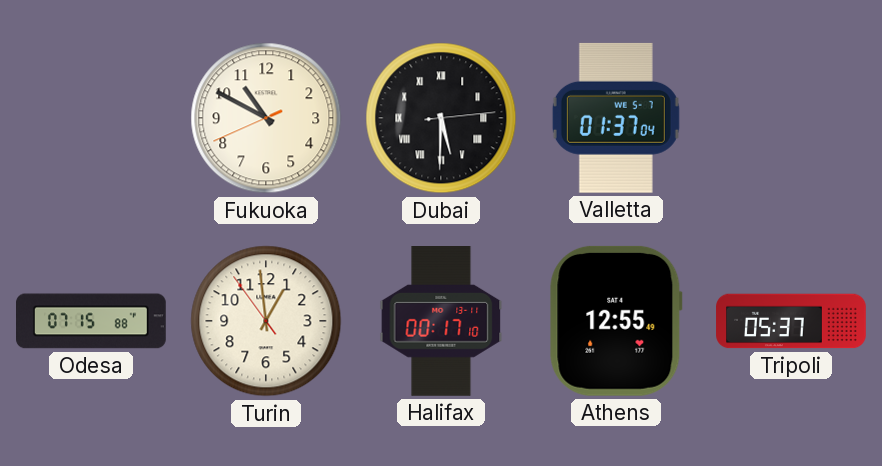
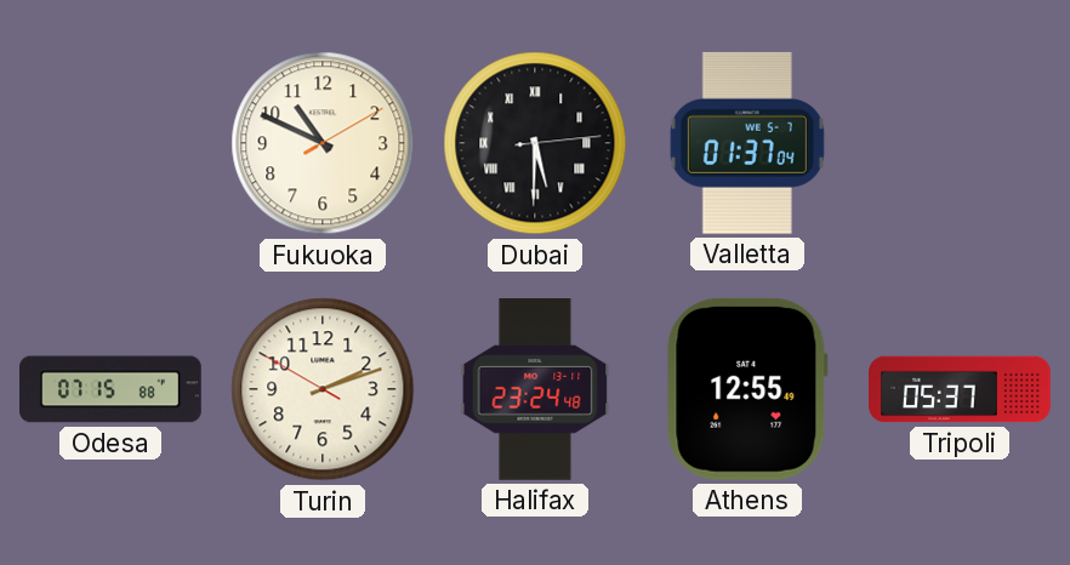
Fukuoka: 10:49:41 -> 10:49:10 (323, 143)
Turin: 12:58 -> 2:11 (323, 389)
Halifax: 00:17 -> 23:24 (535, 390)
